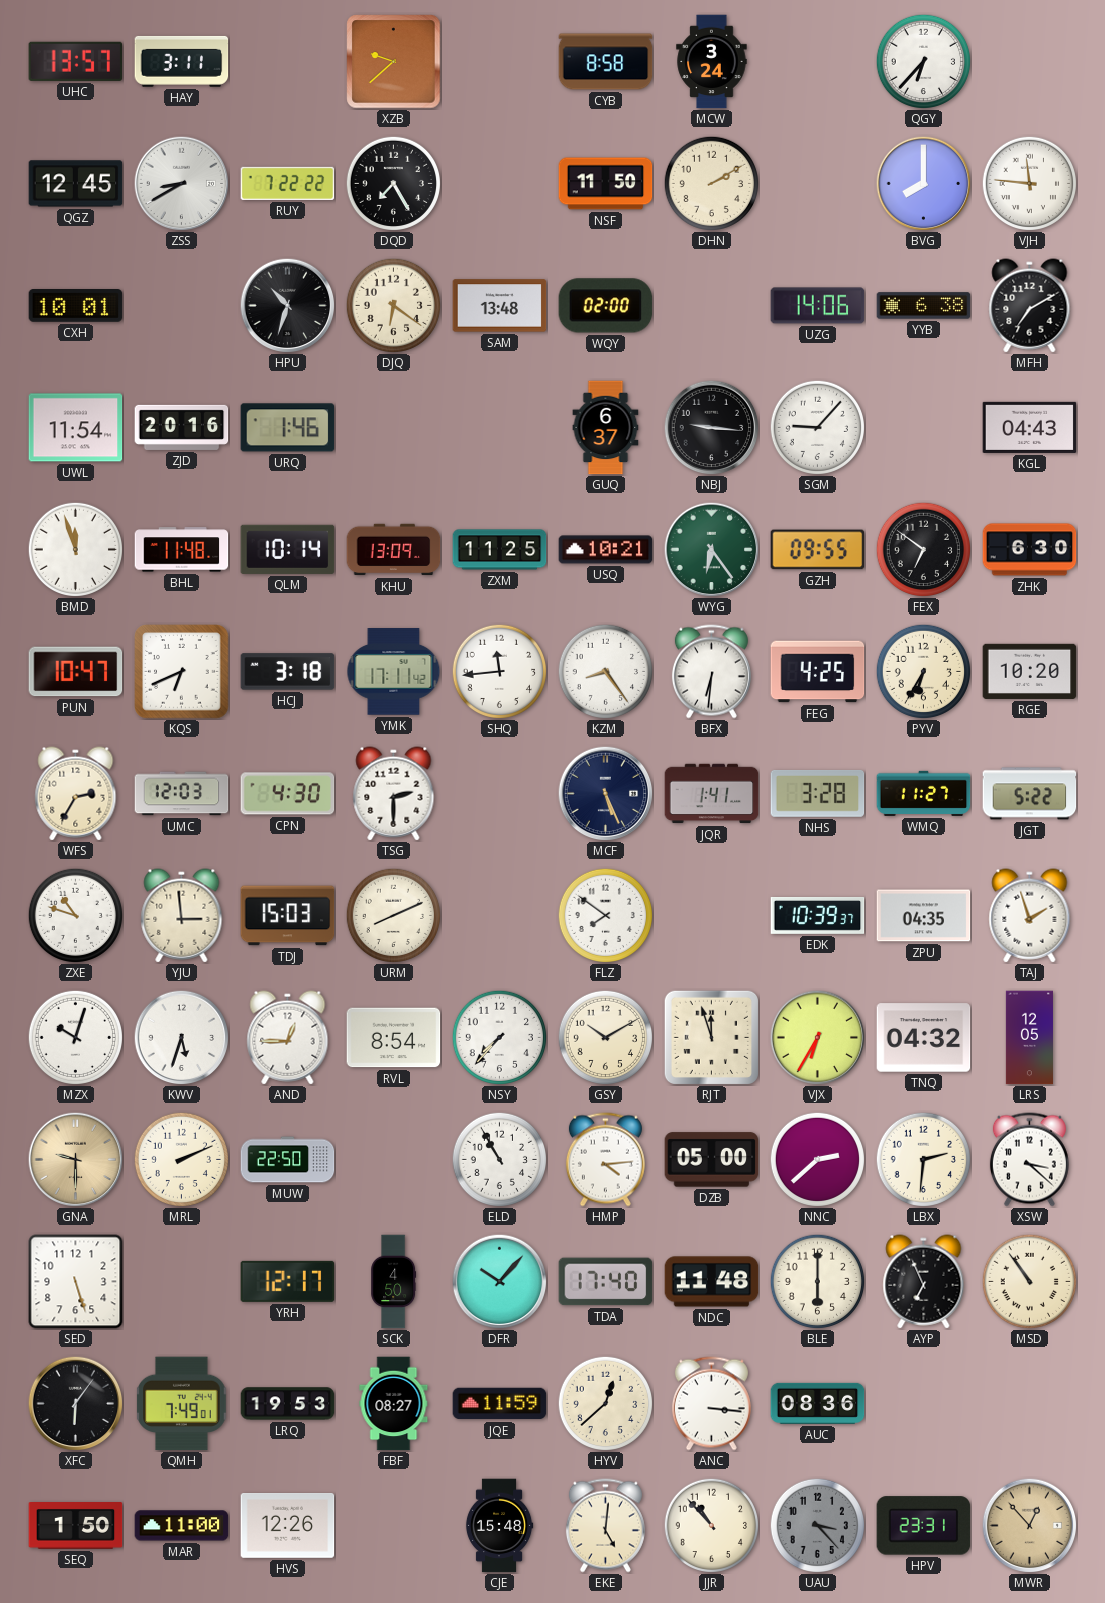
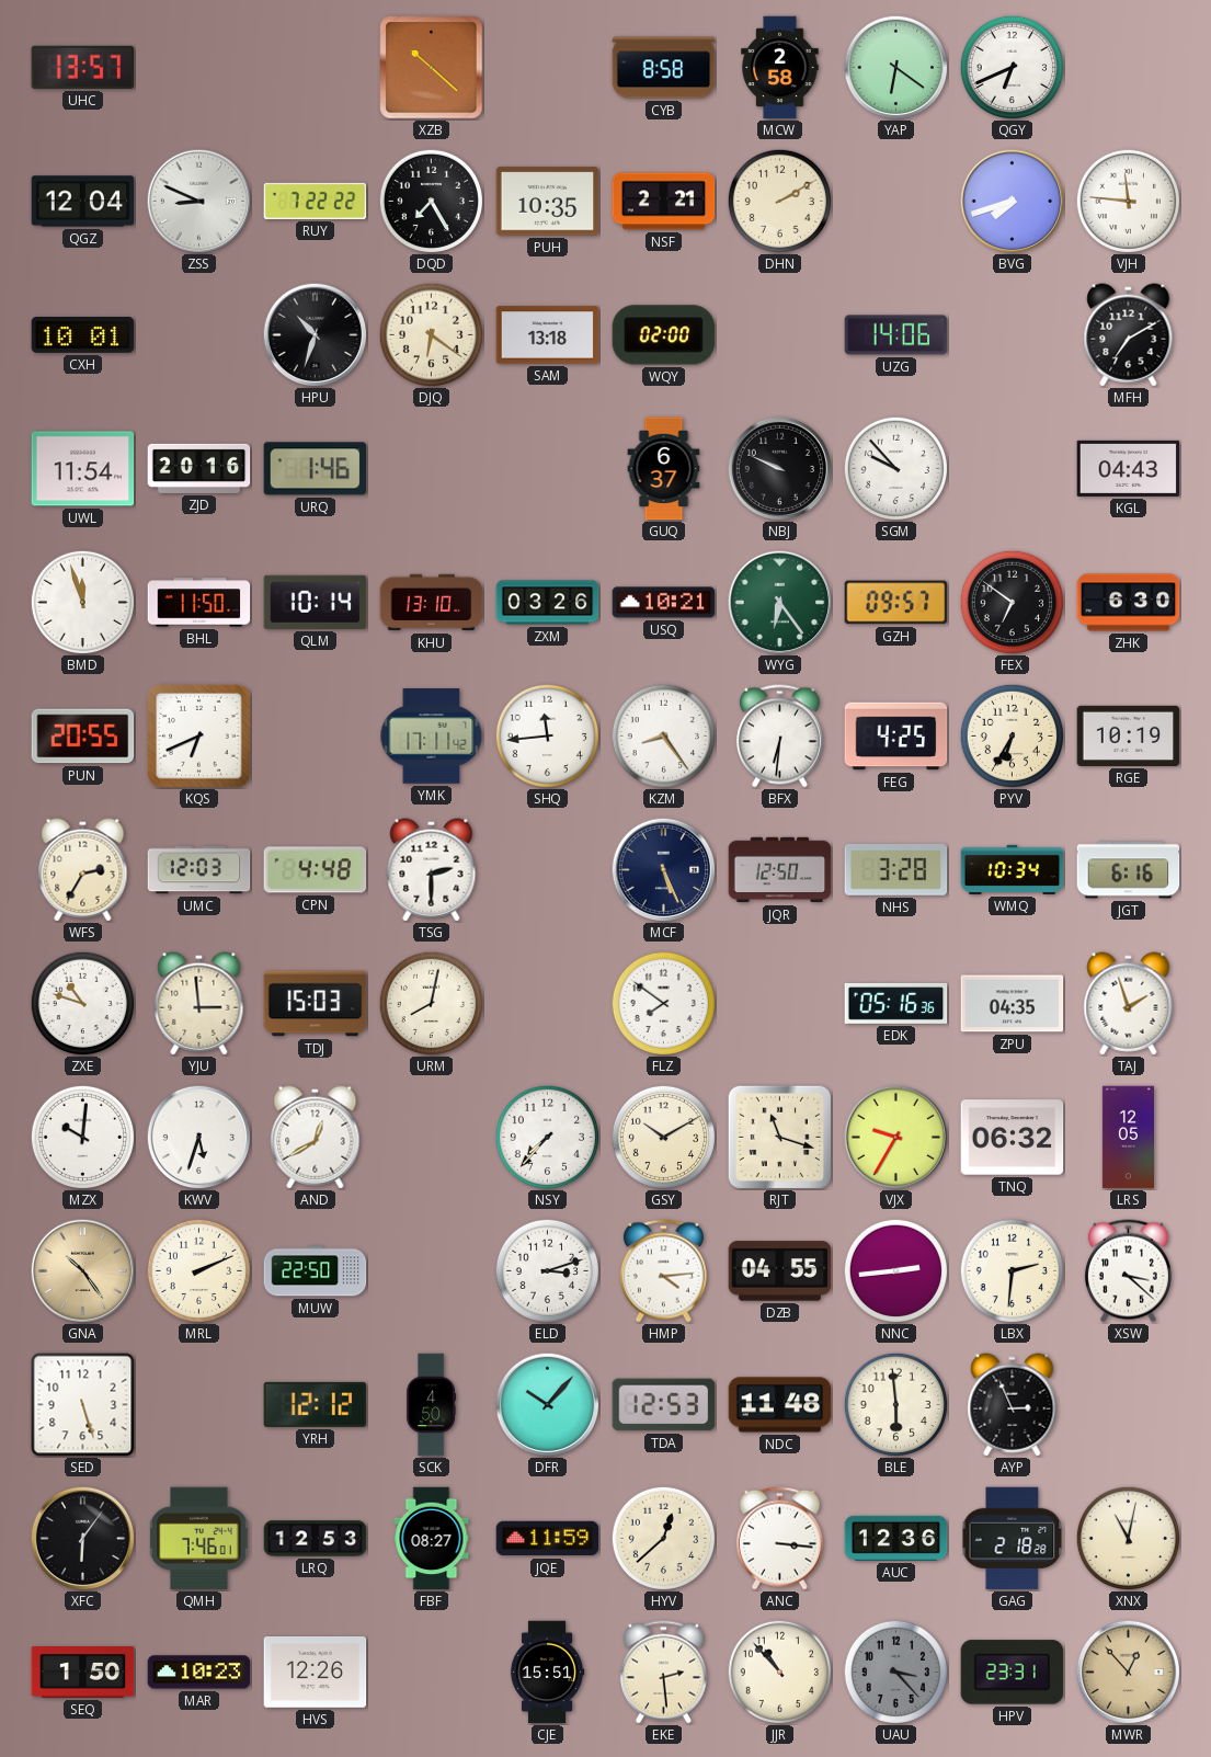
HAY: 3:11 -> none (182, 61)
XZB: 9:38 -> 10:22 (432, 68)
MCW: 3:24 -> 2:58 (780, 68)
YAP: none -> 6:21 (895, 67)
QGY: 6:37 -> 6:41 (1012, 67)
QGZ: 12:45 -> 12:04 (83, 202)
ZSS: 8:40 -> 8:49 (198, 201)
PUH: none -> 10:35 (548, 202)
NSF: 11:50 -> 2:21 (664, 202)
BVG: 8:00 -> 7:42 (1012, 201)
SAM: 13:48 -> 13:18 (548, 335)
YYB: 6:38 -> none (924, 306)
NBJ: 9:16 -> 9:49 (779, 468)
SGM: 9:07 -> 9:53 (895, 468)
BHL: 11:48 -> 11:50 (199, 603)
KHU: 13:09 -> 13:10 (432, 603)
ZXM: 11:25 -> 03:26 (548, 603)
GZH: 09:55 -> 09:57 (896, 603)
PUN: 10:47 -> 20:55 (83, 737)
HCJ: 3:18 -> none (288, 672)
RGE: 10:20 -> 10:19 (1129, 735)
CPN: 4:30 -> 4:48 (316, 870)
JQR: 1:41 -> 12:50 (780, 870)
WMQ: 11:27 -> 10:34 (1013, 869)
JGT: 5:22 -> 6:16 (1129, 870)
URM: 8:11 -> 8:02 (431, 1003)
EDK: 10:39 -> 05:16 (896, 1003)
MZX: 10:03 -> 10:01 (82, 1137)
AND: 12:45 -> 12:40 (316, 1138)
RVL: 8:54 -> none (394, 1038)
RJT: 11:57 -> 11:18 (779, 1137)
VJX: 6:35 -> 9:35 (895, 1137)
TNQ: 04:32 -> 06:32 (1013, 1138)
GNA: 9:30 -> 10:24 (82, 1270)
ELD: 10:55 -> 3:12 (547, 1270)
DZB: 05:00 -> 04:55 (780, 1271)
NNC: 2:38 -> 2:44 (895, 1270)
YRH: 12:17 -> 12:12 (316, 1404)
TDA: 17:40 -> 12:53 (664, 1405)
BLE: 6:00 -> 5:59 (895, 1404)
AYP: 6:56 -> 2:56 (1013, 1405)
MSD: 10:54 -> none (1029, 1281)
QMH: 7:49 -> 7:46 (199, 1539)
LRQ: 19:53 -> 12:53 (316, 1539)
AUC: 08:36 -> 12:36 (896, 1538)
GAG: none -> 2:18 (1013, 1539)
XNX: none -> 11:02 (1128, 1538)
MAR: 11:00 -> 10:23 (199, 1673)
CJE: 15:48 -> 15:51 (547, 1673)
EKE: 5:01 -> 2:29 (663, 1673)
